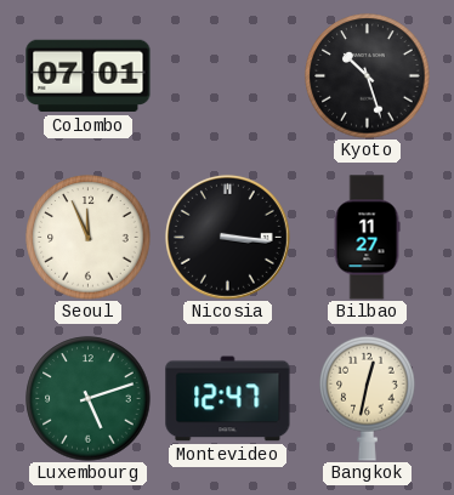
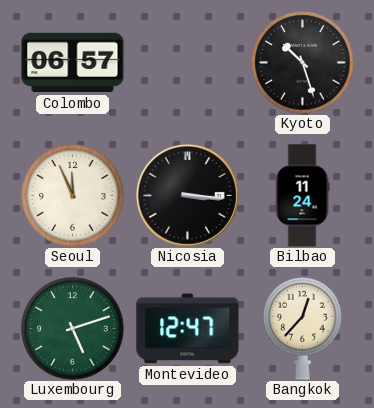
Colombo: 07:01 -> 06:57 (73, 63)
Bilbao: 11:27 -> 11:24 (302, 196)
Bangkok: 12:32 -> 12:37 (303, 328)
